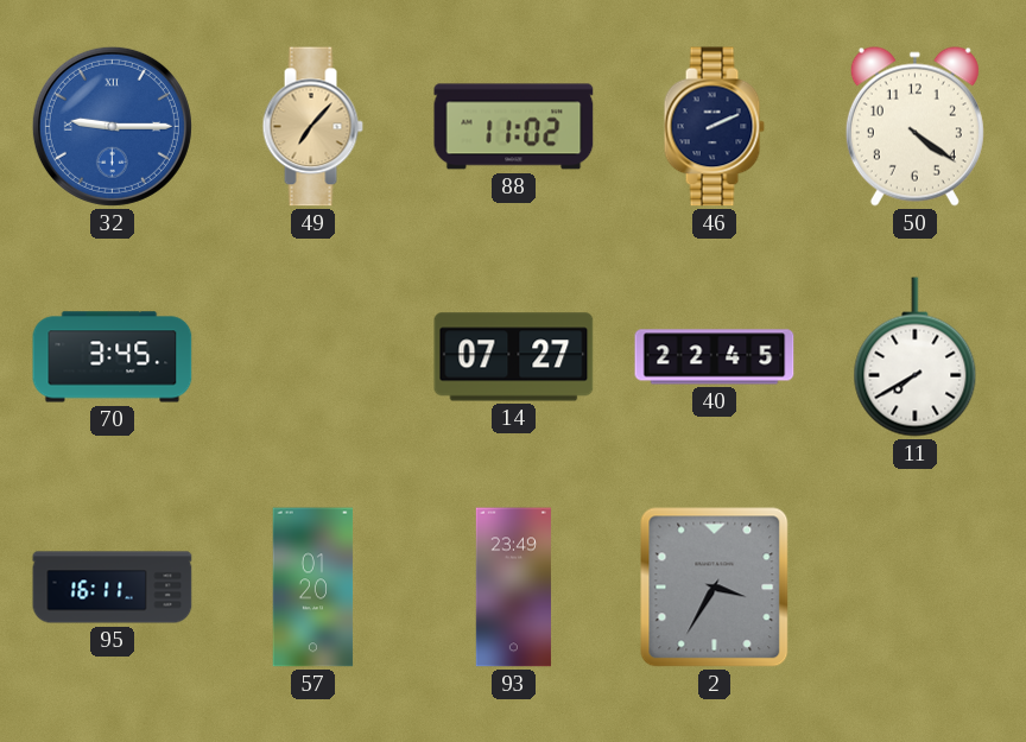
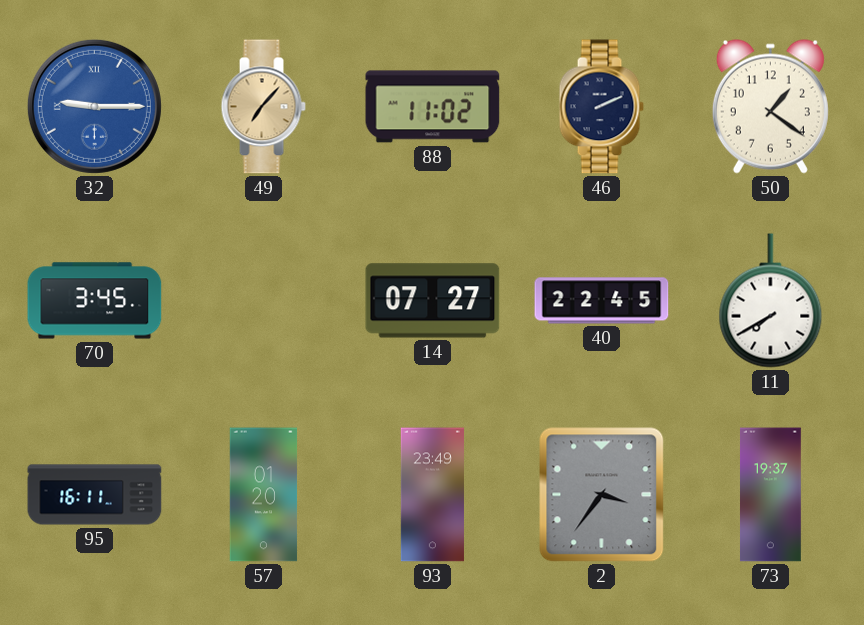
50: 4:21 -> 1:21 (770, 106)
2: 3:35 -> 3:36 (602, 495)
73: none -> 19:37 (770, 495)
